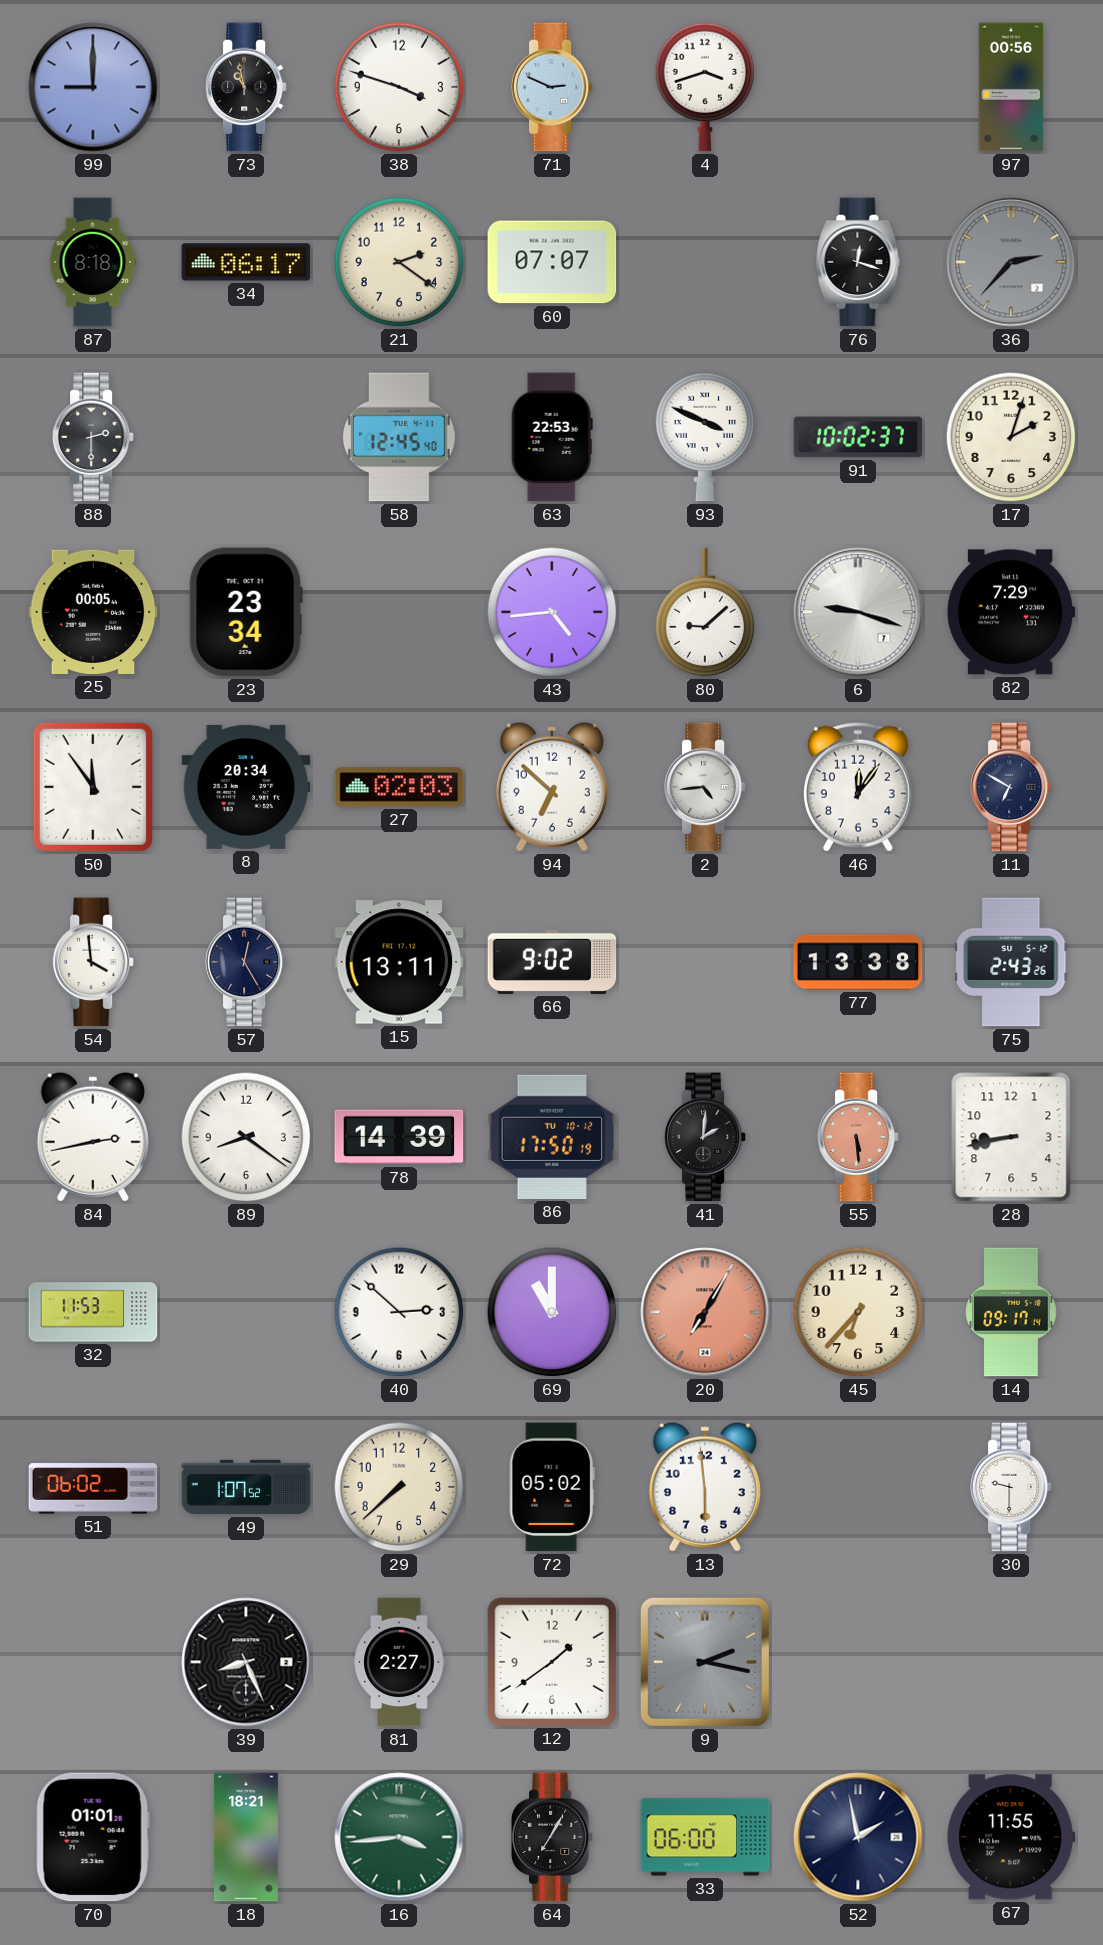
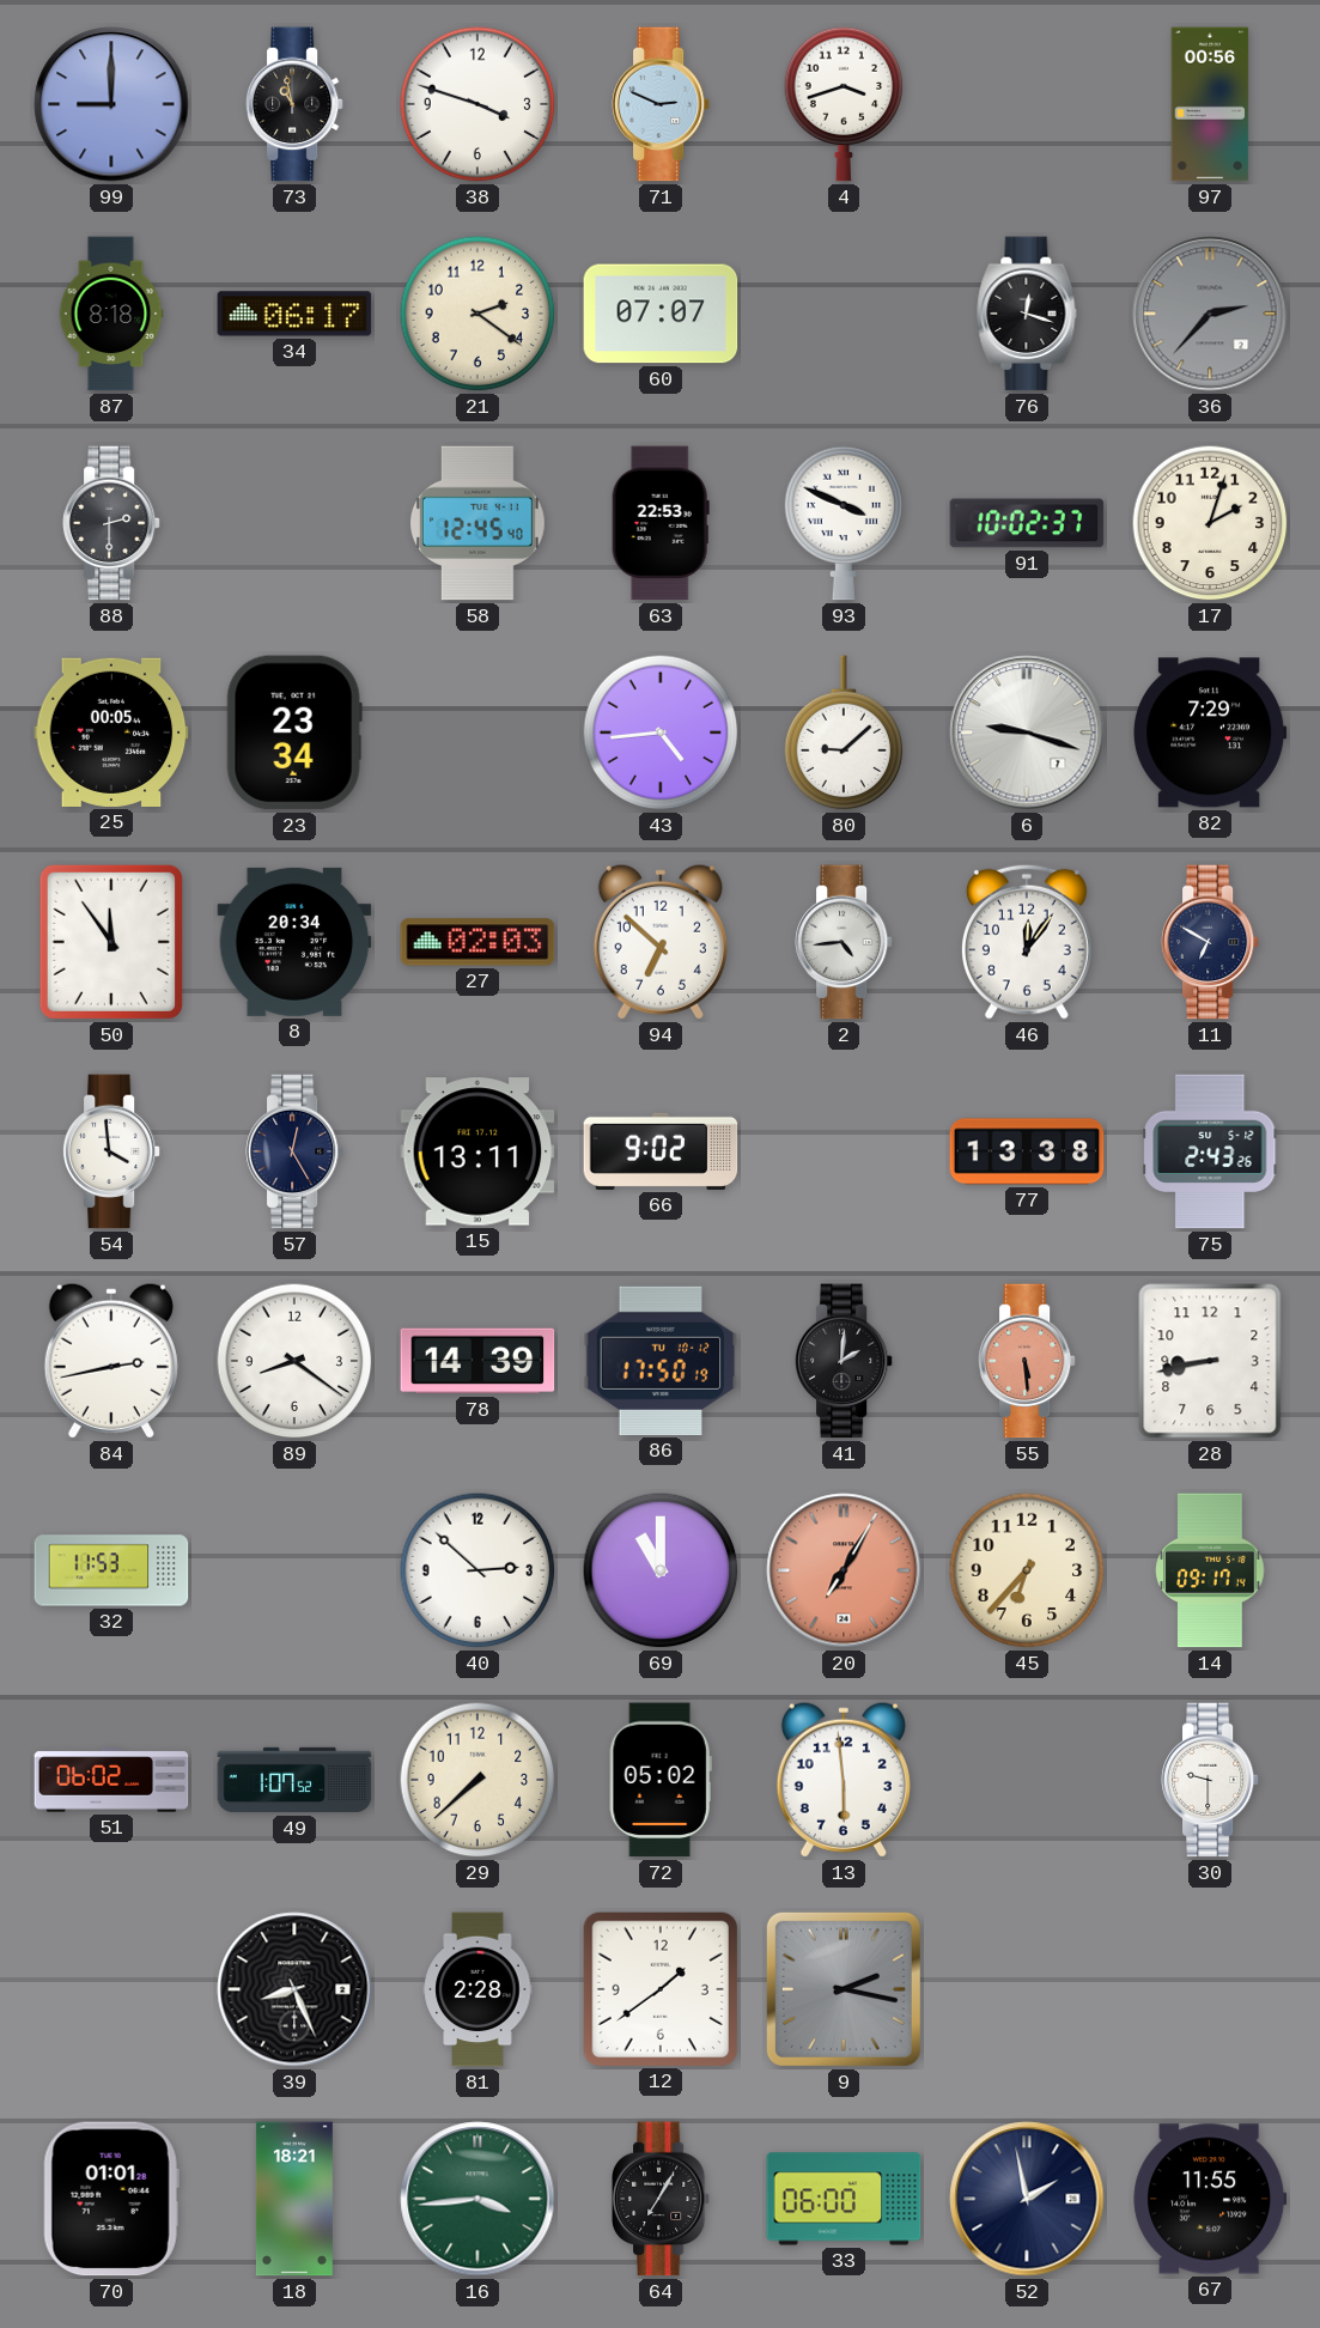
81: 2:27 -> 2:28 (477, 1989)
